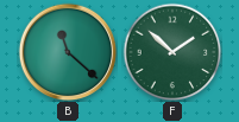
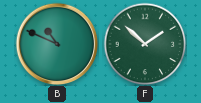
B: 11:22 -> 10:49 (57, 44)
